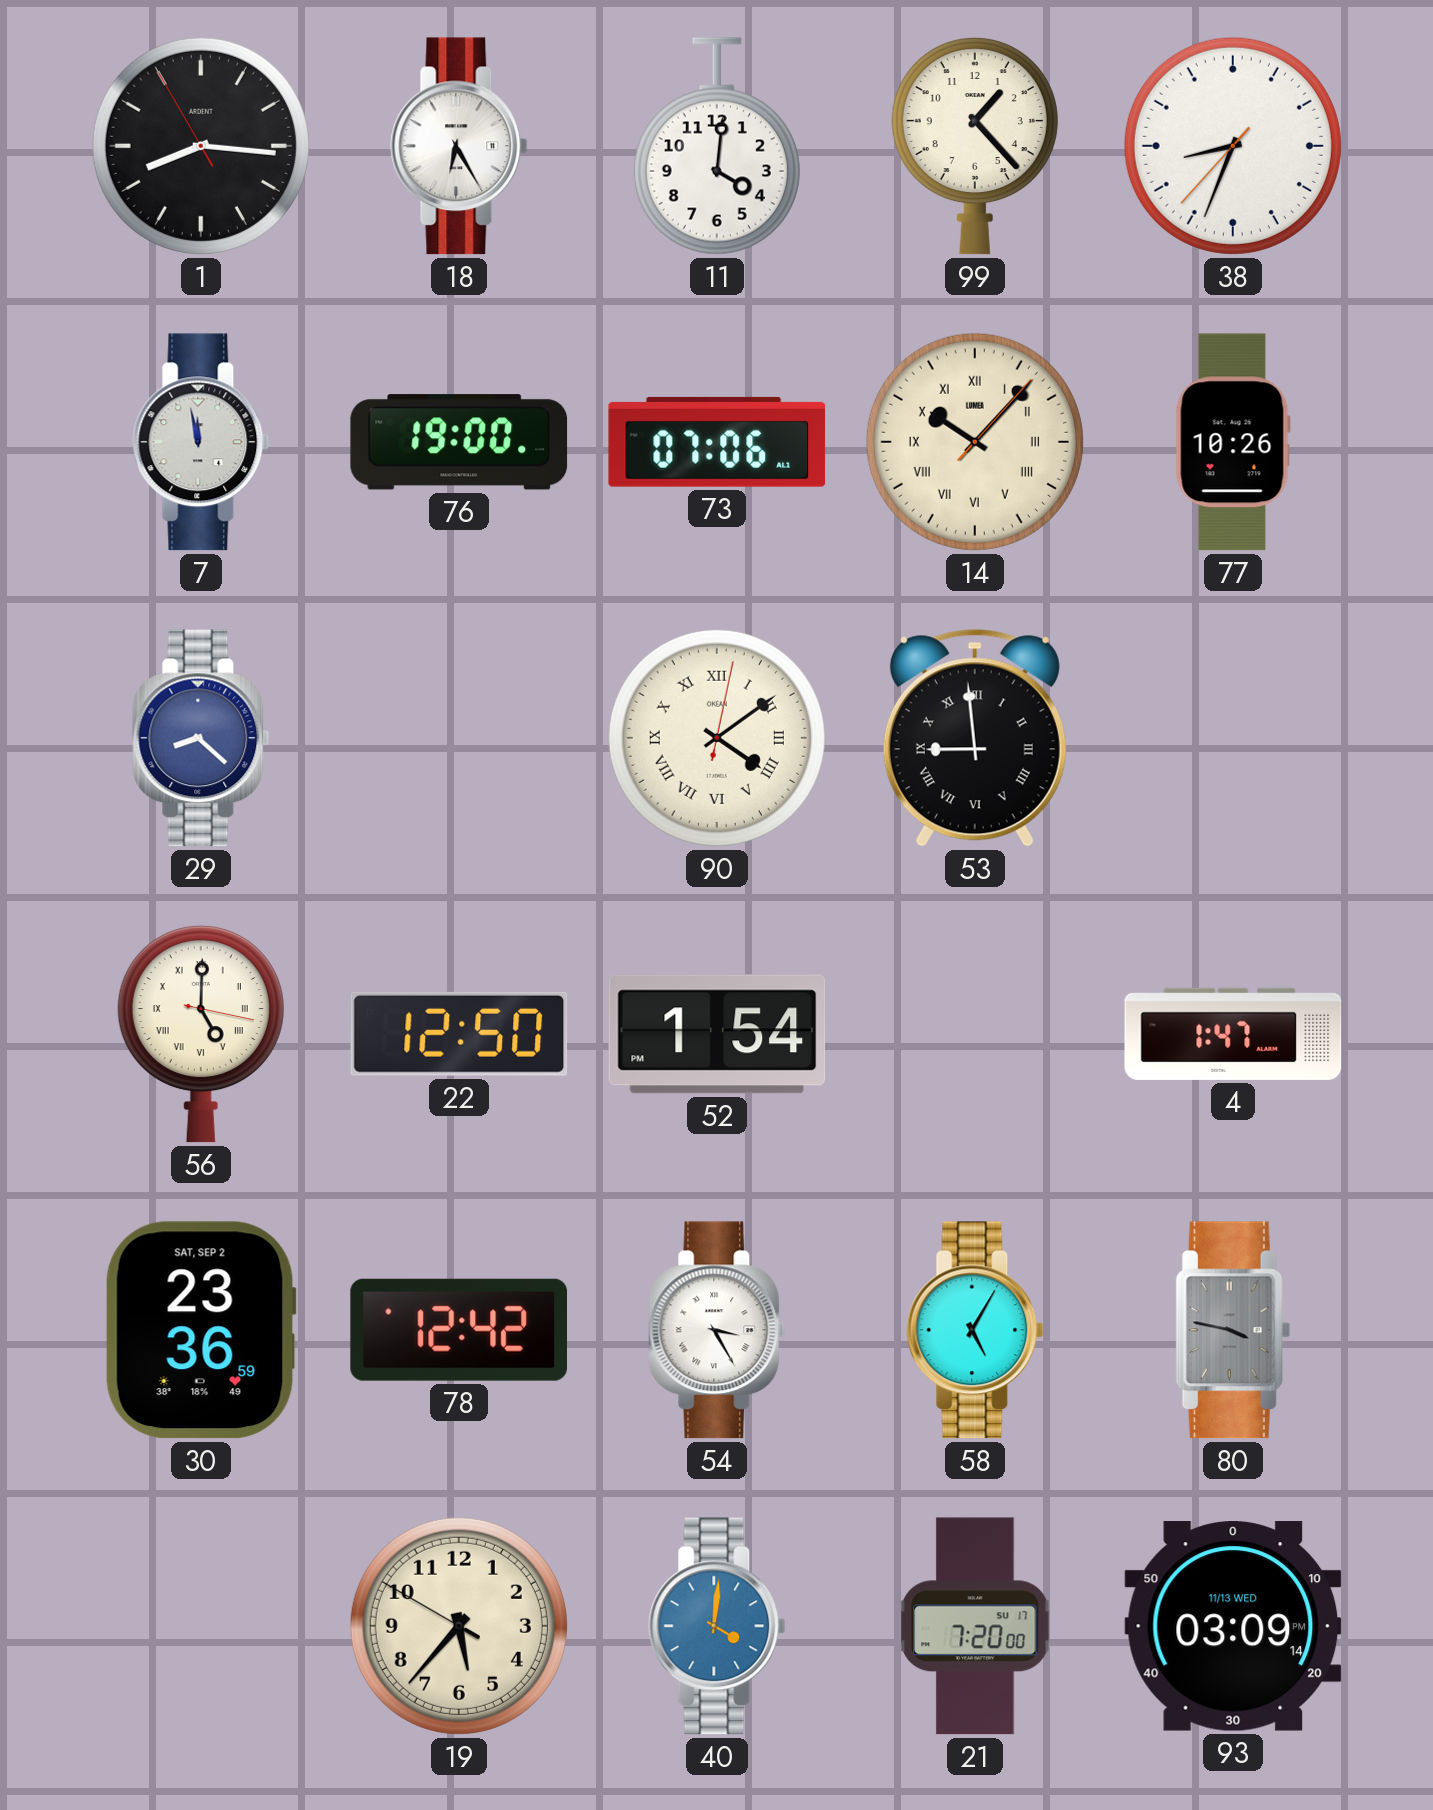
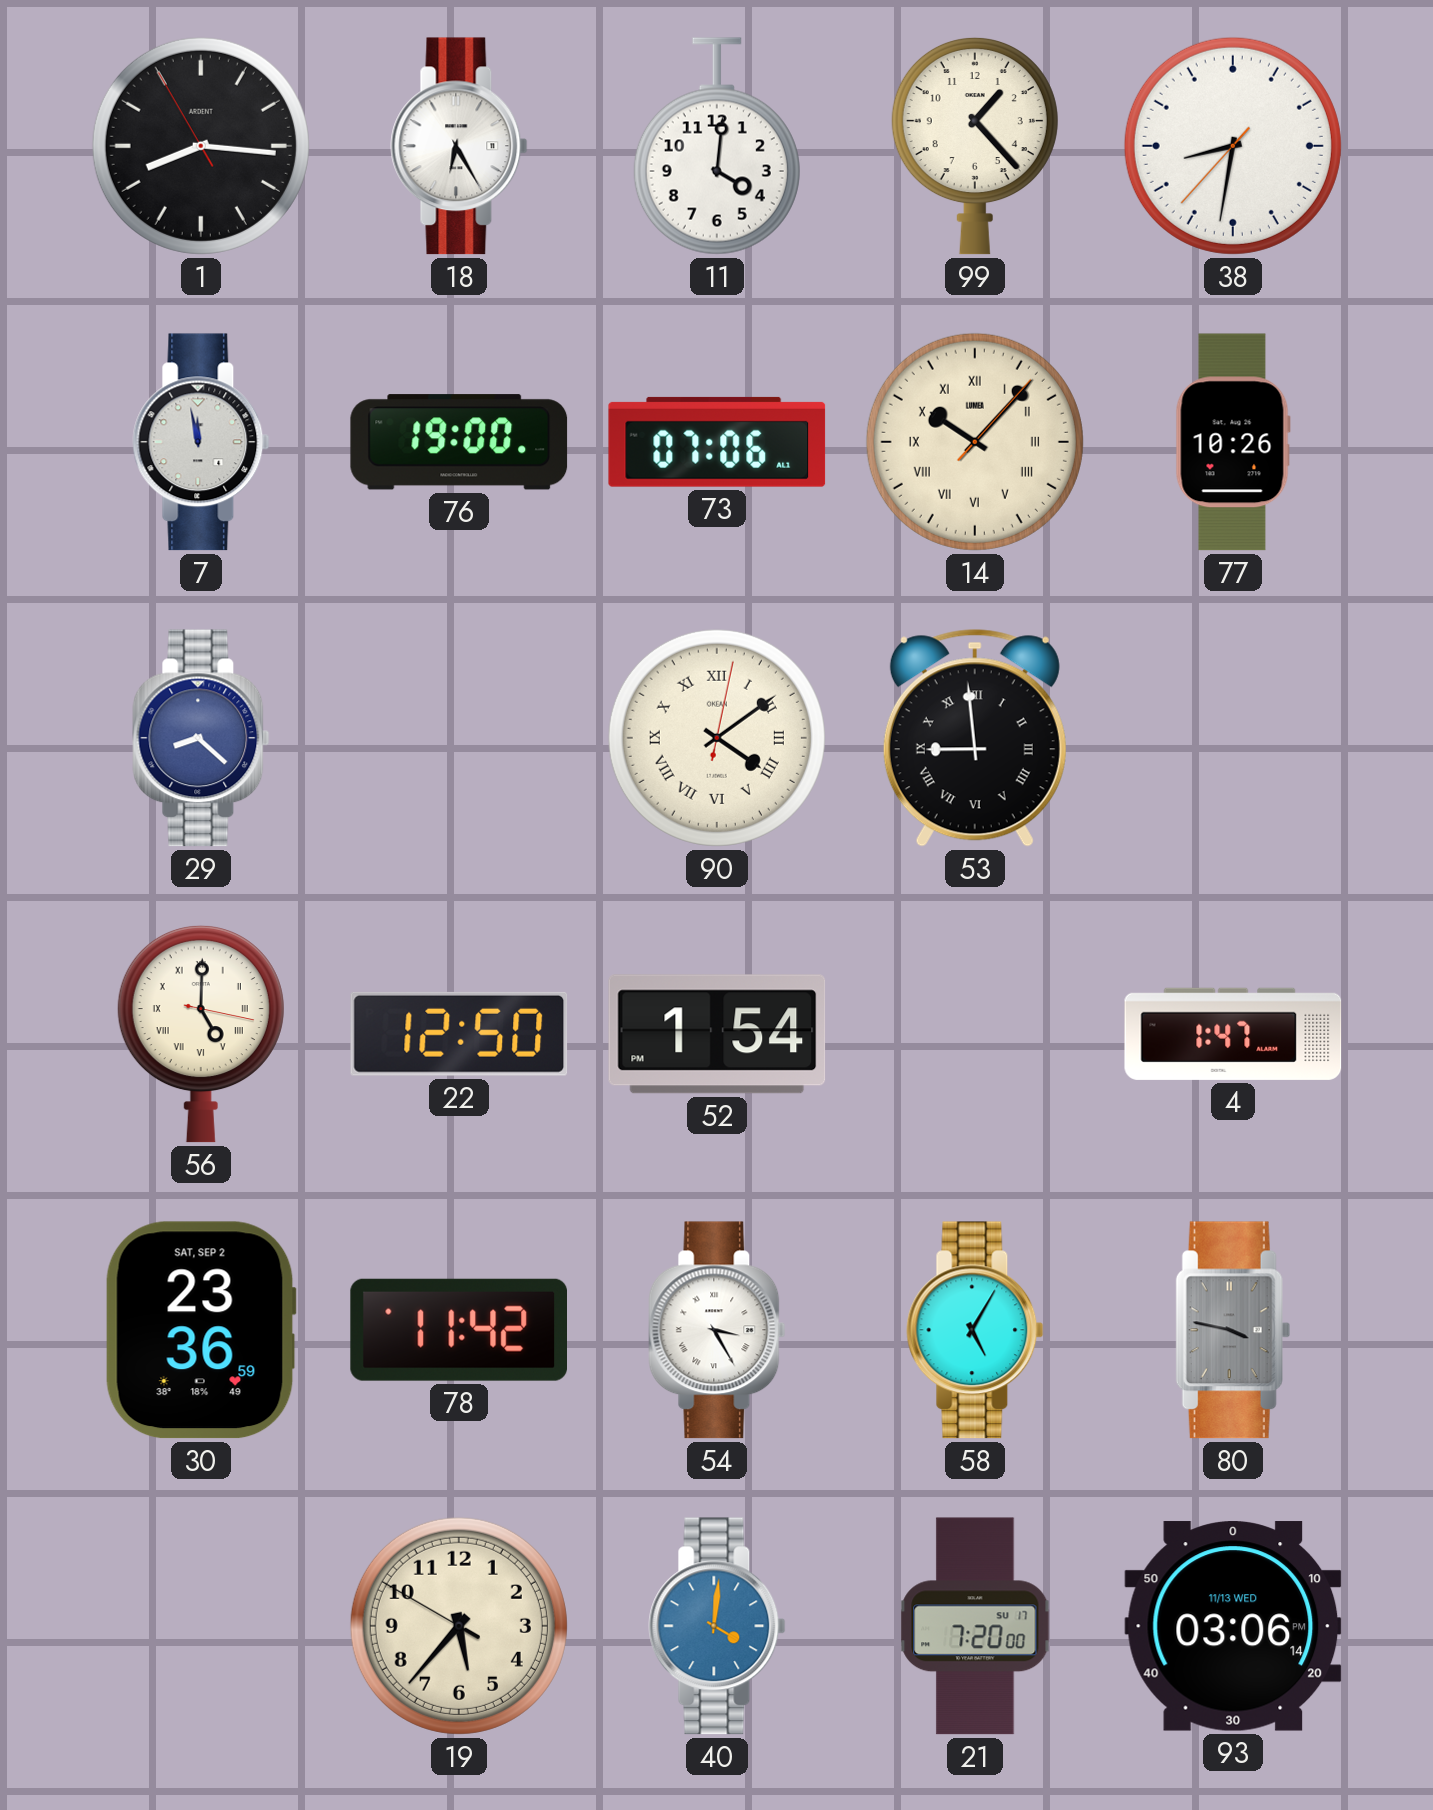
38: 8:33 -> 8:31 (1233, 146)
78: 12:42 -> 11:42 (458, 1330)
93: 03:09 -> 03:06 (1233, 1626)
